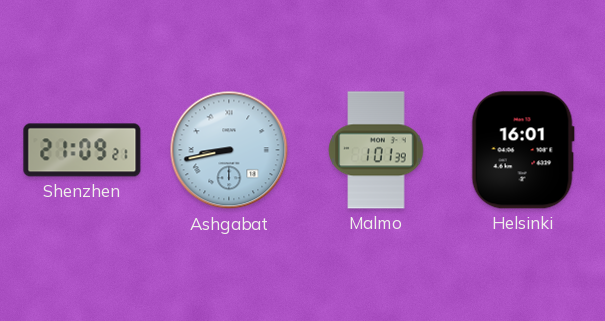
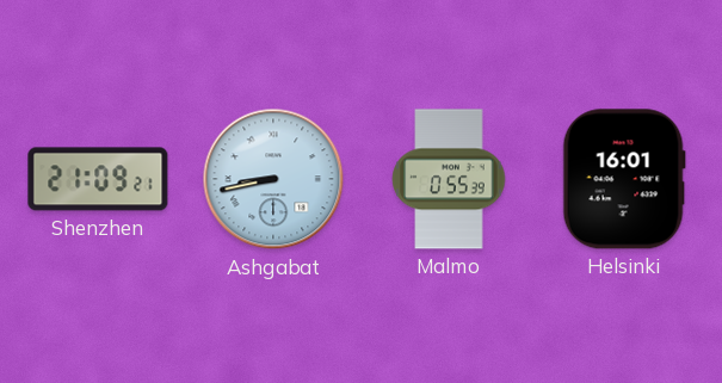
Malmo: 1:01 -> 0:55 (449, 179)
